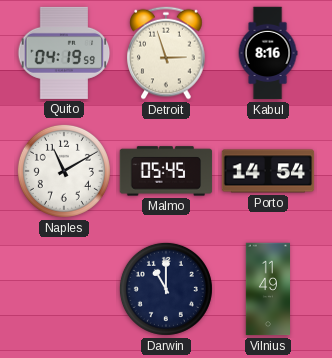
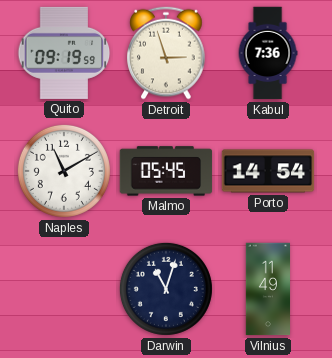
Quito: 04:19 -> 09:19 (64, 53)
Kabul: 8:16 -> 7:36 (268, 53)
Darwin: 11:00 -> 11:03 (166, 289)
